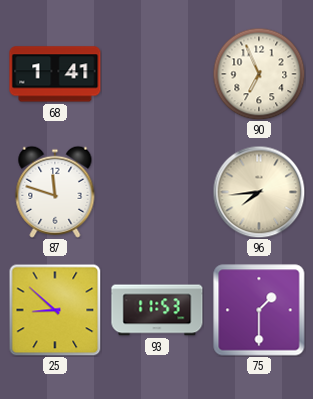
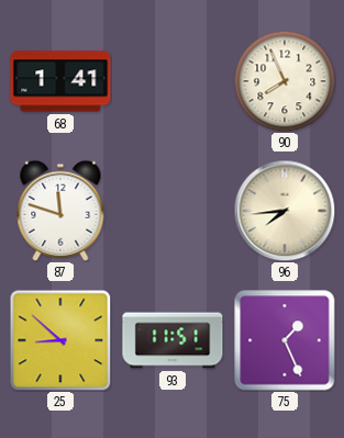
90: 6:56 -> 7:56 (285, 81)
93: 11:53 -> 11:51 (173, 340)
75: 1:30 -> 1:26 (285, 340)
